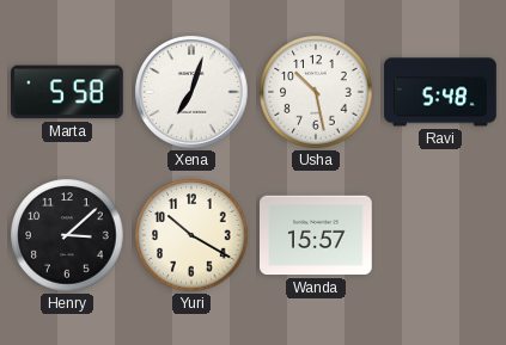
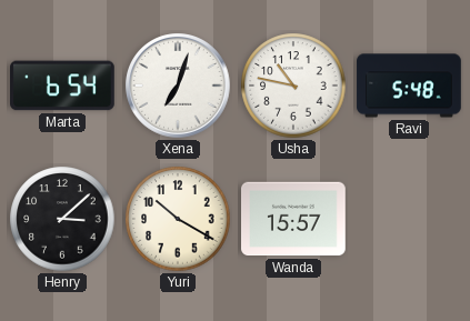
Marta: 5:58 -> 6:54 (63, 86)
Usha: 10:28 -> 10:47 (293, 86)
